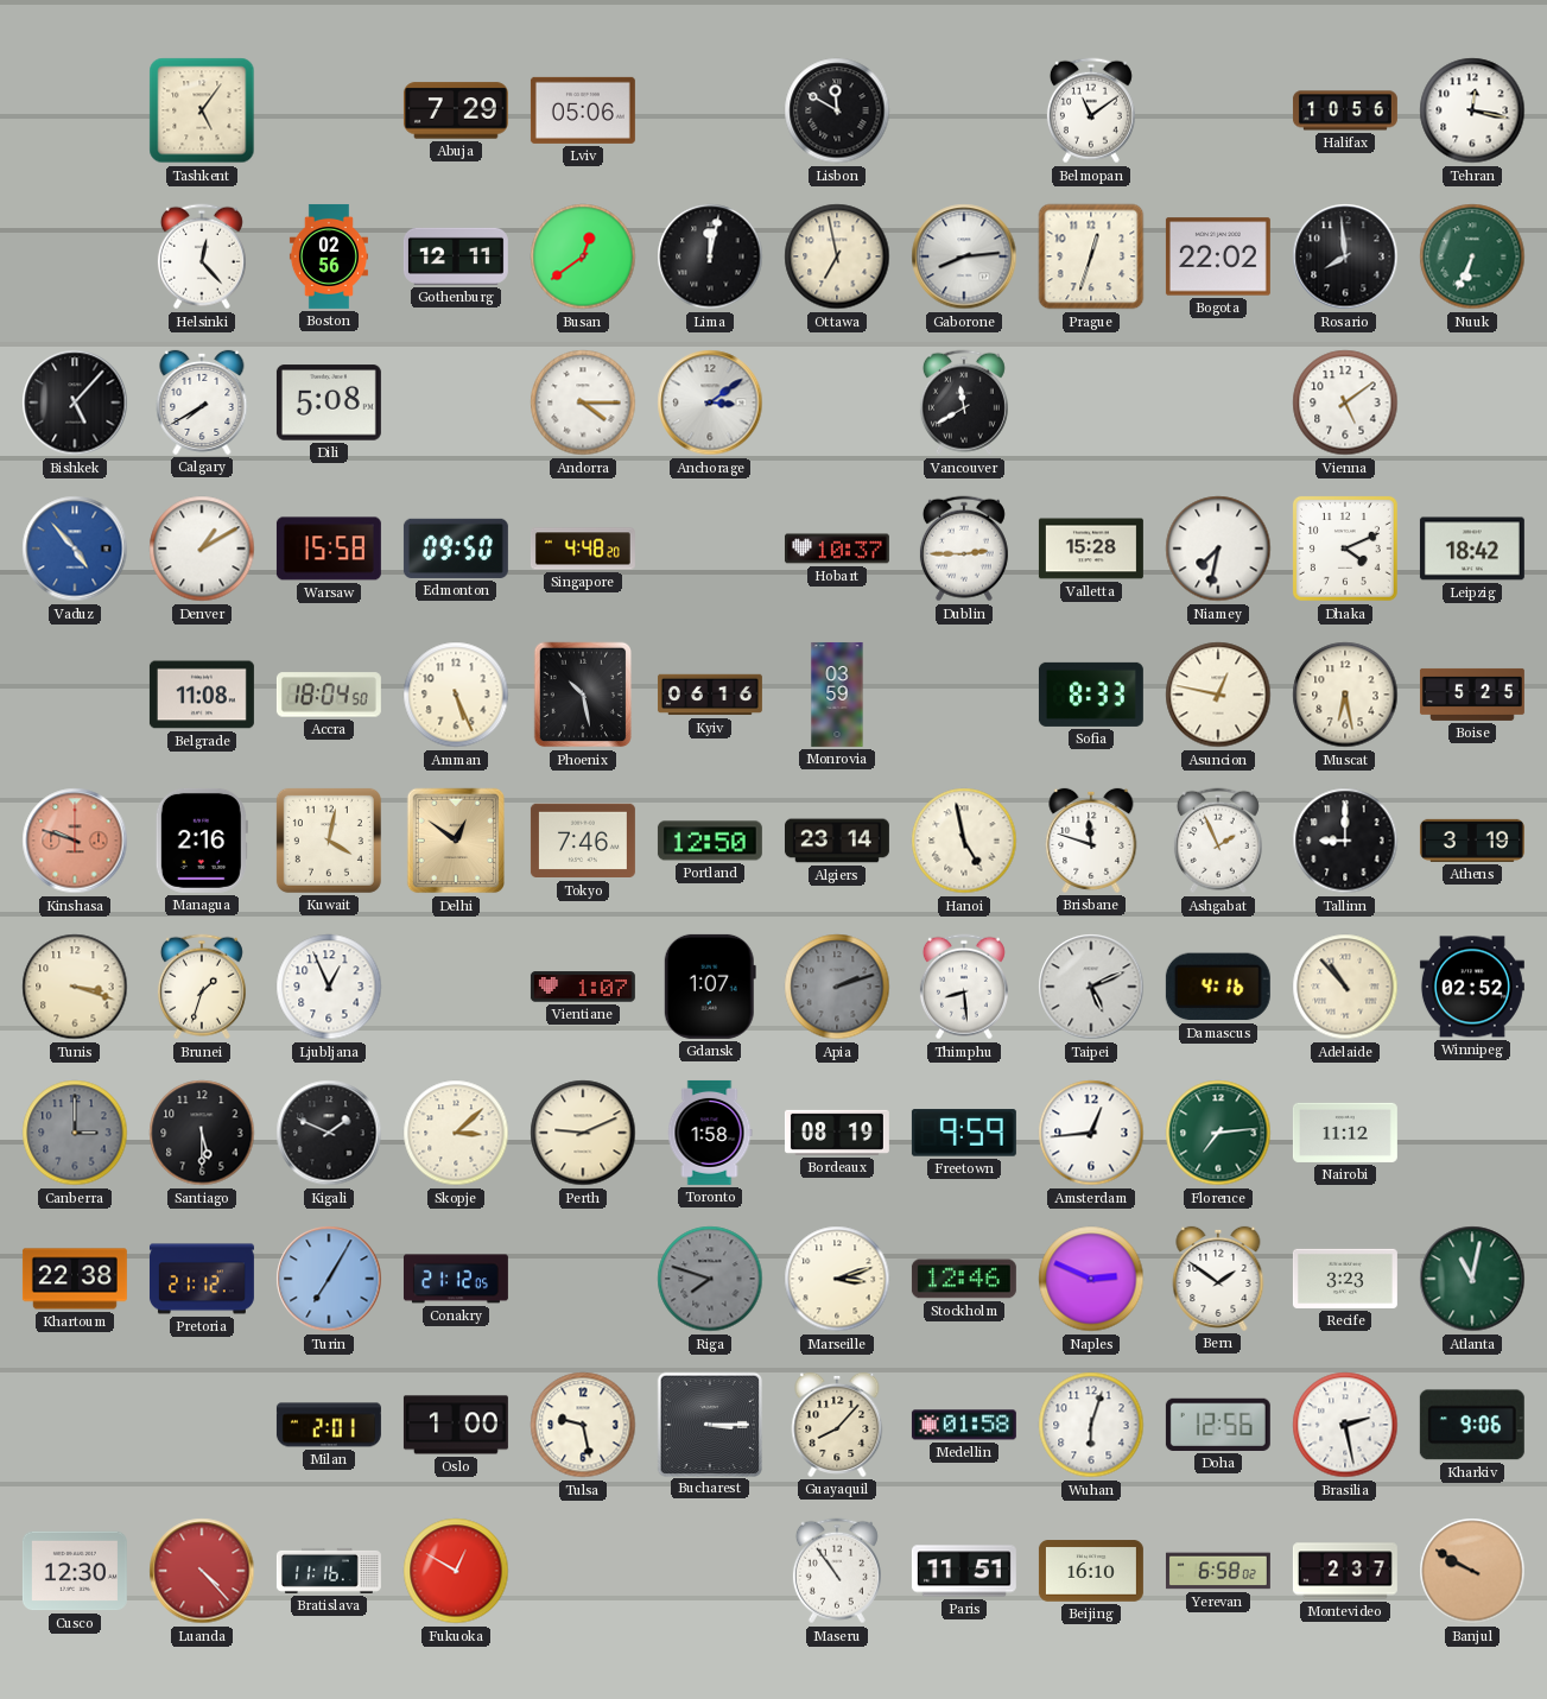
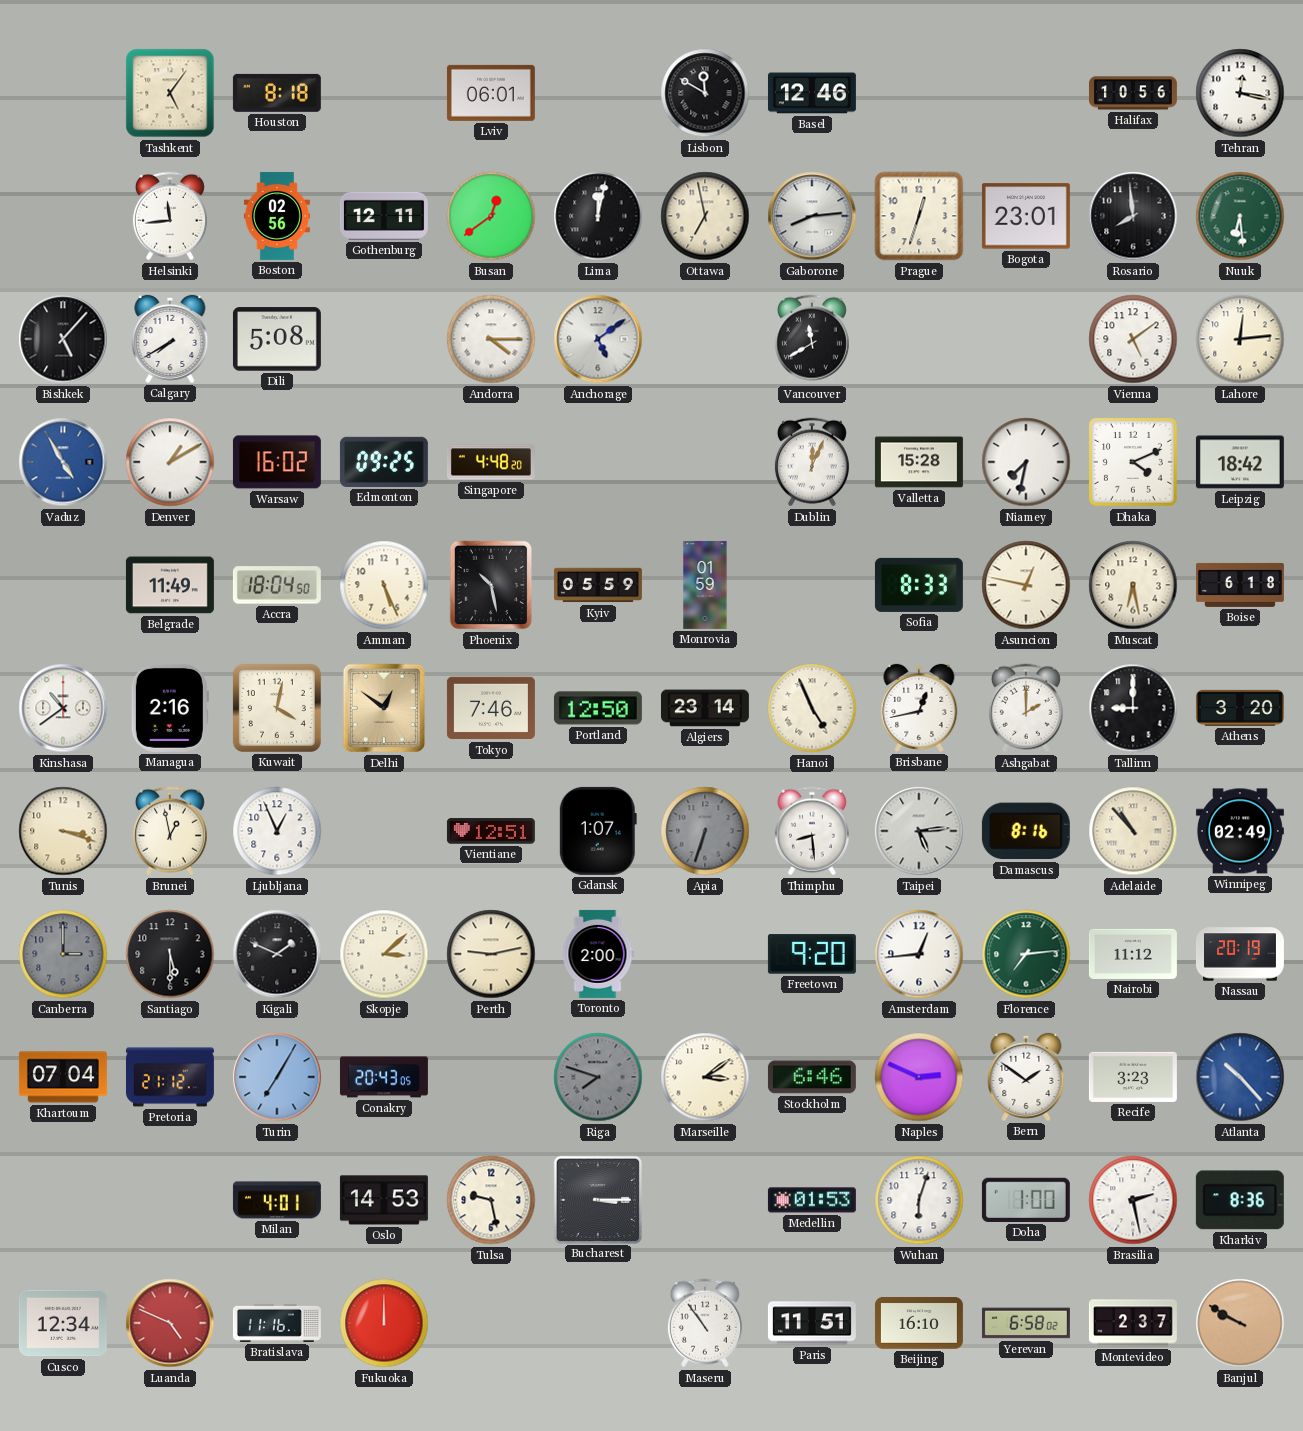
Houston: none -> 8:18 (277, 93)
Abuja: 7:29 -> none (456, 110)
Lviv: 05:06 -> 06:01 (491, 93)
Basel: none -> 12:46 (812, 93)
Belmopan: 11:09 -> none (1091, 110)
Helsinki: 12:23 -> 11:44 (170, 216)
Bogota: 22:02 -> 23:01 (1026, 216)
Nuuk: 6:34 -> 6:29 (1240, 216)
Anchorage: 3:09 -> 5:09 (598, 339)
Lahore: none -> 12:14 (1240, 339)
Vaduz: 4:53 -> 4:55 (63, 462)
Warsaw: 15:58 -> 16:02 (277, 462)
Edmonton: 09:50 -> 09:25 (384, 462)
Hobart: 10:37 -> none (837, 549)
Dublin: 2:45 -> 12:04 (812, 462)
Belgrade: 11:08 -> 11:49 (170, 585)
Kyiv: 06:16 -> 05:59 (598, 585)
Monrovia: 03:59 -> 01:59 (705, 585)
Boise: 5:25 -> 6:18 (1240, 585)
Kinshasa: 9:48 -> 10:39 (63, 708)
Kinshasa dial: salmon -> white (63, 708)
Hanoi: 4:58 -> 4:56 (812, 708)
Brisbane: 11:48 -> 12:43 (919, 708)
Ashgabat: 1:56 -> 2:00 (1026, 708)
Athens: 3:19 -> 3:20 (1240, 708)
Brunei: 1:33 -> 12:58 (170, 831)
Vientiane: 1:07 -> 12:51 (491, 831)
Apia: 2:12 -> 6:33 (705, 831)
Taipei: 5:11 -> 5:14 (919, 831)
Damascus: 4:16 -> 8:16 (1026, 831)
Winnipeg: 02:52 -> 02:49 (1240, 831)
Perth: 9:11 -> 9:13 (491, 954)
Toronto: 1:58 -> 2:00 (598, 954)
Bordeaux: 08:19 -> none (837, 1133)
Freetown: 9:59 -> 9:20 (812, 954)
Nassau: none -> 20:19 (1240, 954)
Khartoum: 22:38 -> 07:04 (63, 1077)
Conakry: 21:12 -> 20:43 (384, 1077)
Marseille: 3:12 -> 3:09 (705, 1077)
Stockholm: 12:46 -> 6:46 (812, 1077)
Atlanta: 11:02 -> 10:23 (1240, 1077)
Atlanta dial: green -> blue (1240, 1077)
Milan: 2:01 -> 4:01 (277, 1200)
Oslo: 1:00 -> 14:53 (384, 1200)
Guayaquil: 8:07 -> none (837, 1425)
Medellin: 01:58 -> 01:53 (812, 1200)
Doha: 12:56 -> 1:00 (1026, 1200)
Kharkiv: 9:06 -> 8:36 (1240, 1200)
Cusco: 12:30 -> 12:34 (63, 1323)
Luanda: 4:23 -> 4:49 (170, 1323)
Fukuoka: 12:50 -> 12:00 (384, 1323)
